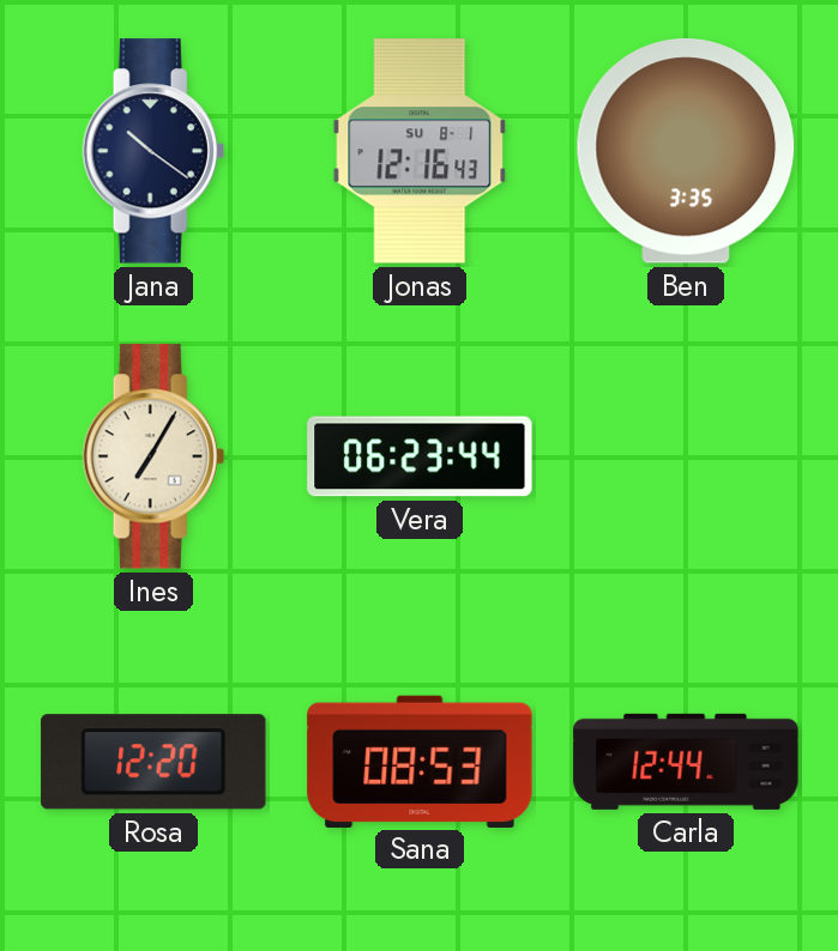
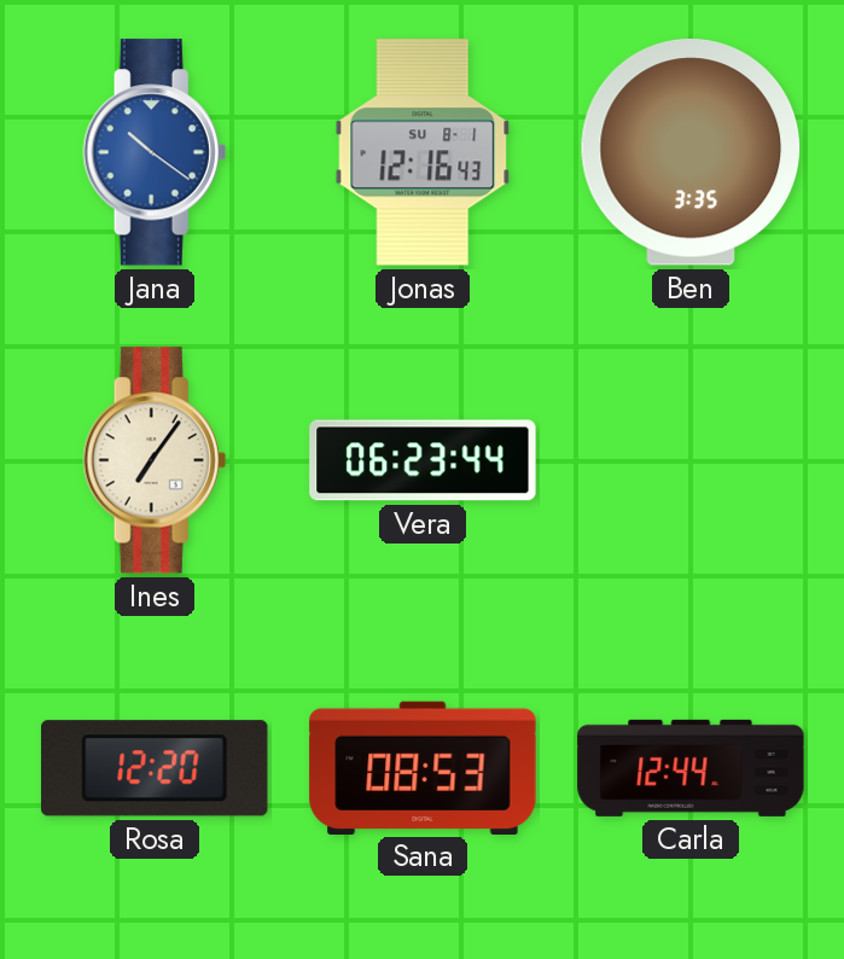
Jana dial: navy -> blue (155, 152)
Ines: 7:05 -> 7:06 (155, 460)
